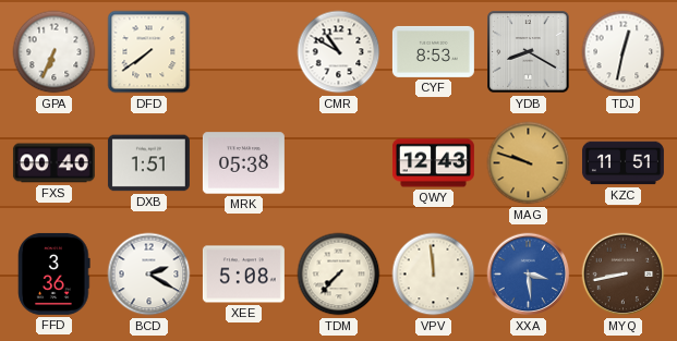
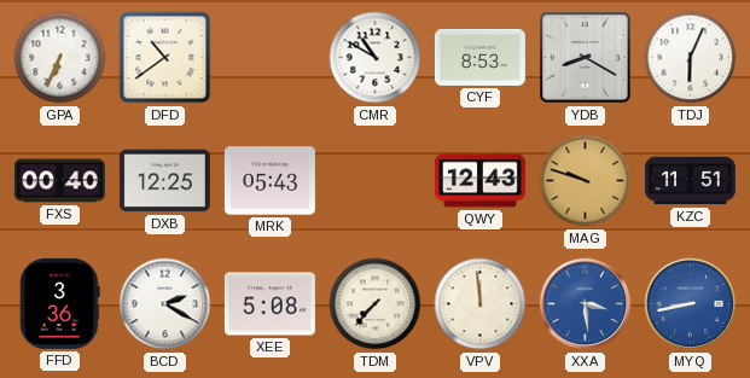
DFD: 7:39 -> 10:39 (165, 58)
TDJ: 12:32 -> 6:04 (691, 58)
DXB: 1:51 -> 12:25 (164, 181)
MRK: 05:38 -> 05:43 (269, 181)
MYQ dial: brown -> blue (691, 304)
